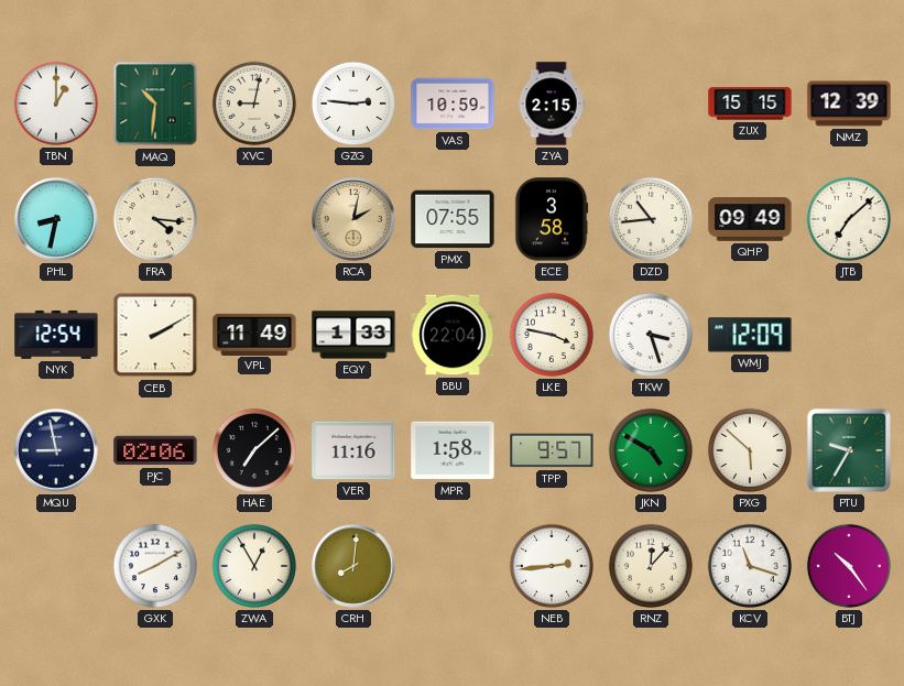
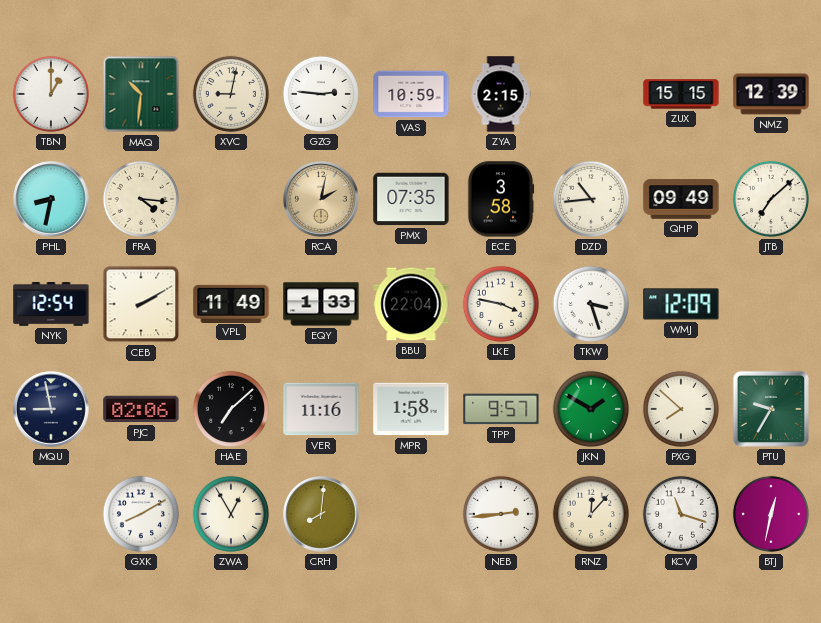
PMX: 07:55 -> 07:35 (411, 199)
JKN: 4:50 -> 1:50 (591, 409)
PXG: 5:52 -> 7:52 (681, 409)
BTJ: 10:24 -> 12:32 (771, 514)
